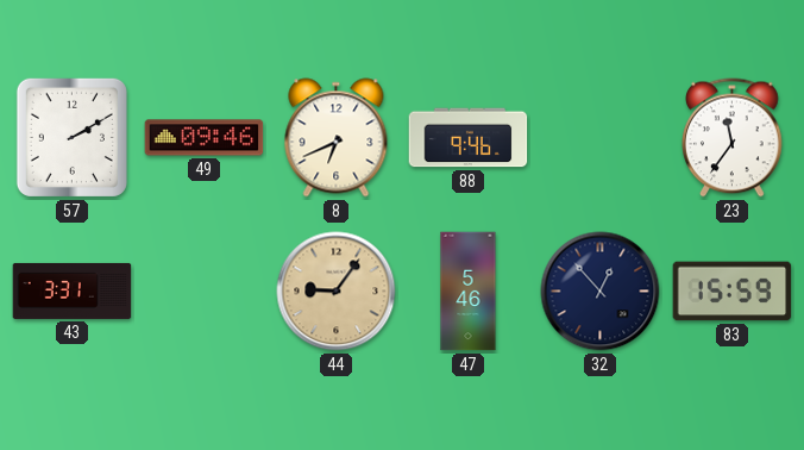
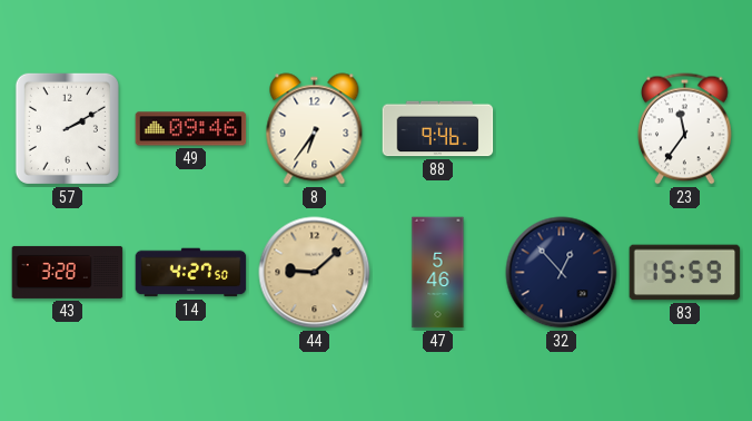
8: 6:41 -> 6:36 (315, 129)
43: 3:31 -> 3:28 (68, 272)
14: none -> 4:27 (191, 273)
44: 9:06 -> 9:08 (315, 273)
